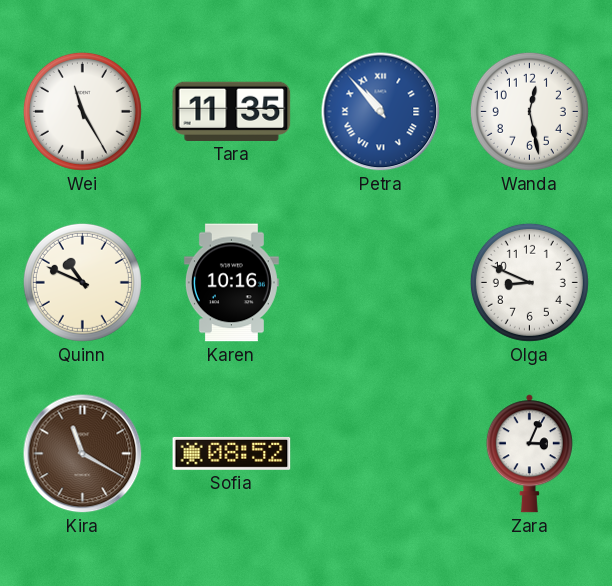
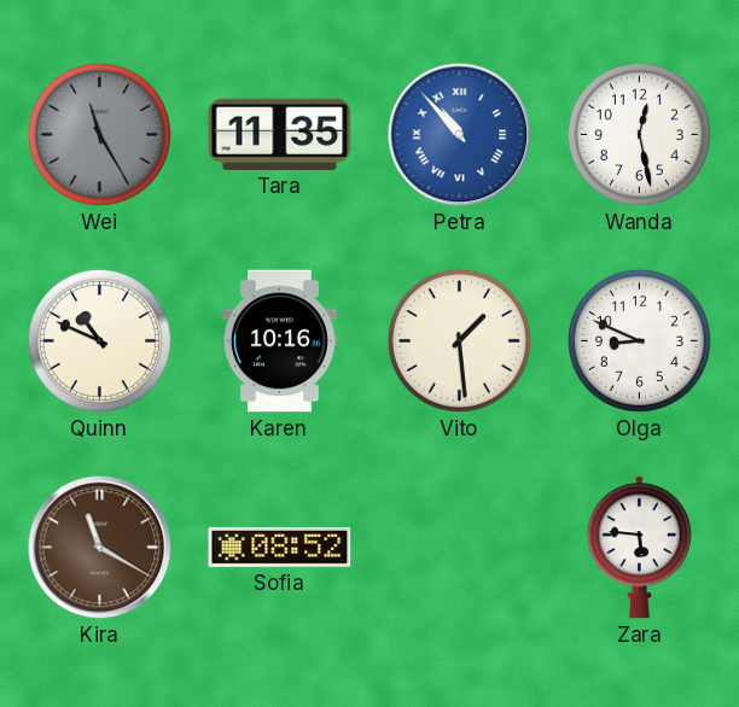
Wei dial: white -> grey (99, 134)
Vito: none -> 1:29 (459, 340)
Zara: 3:04 -> 5:46 (639, 548)
